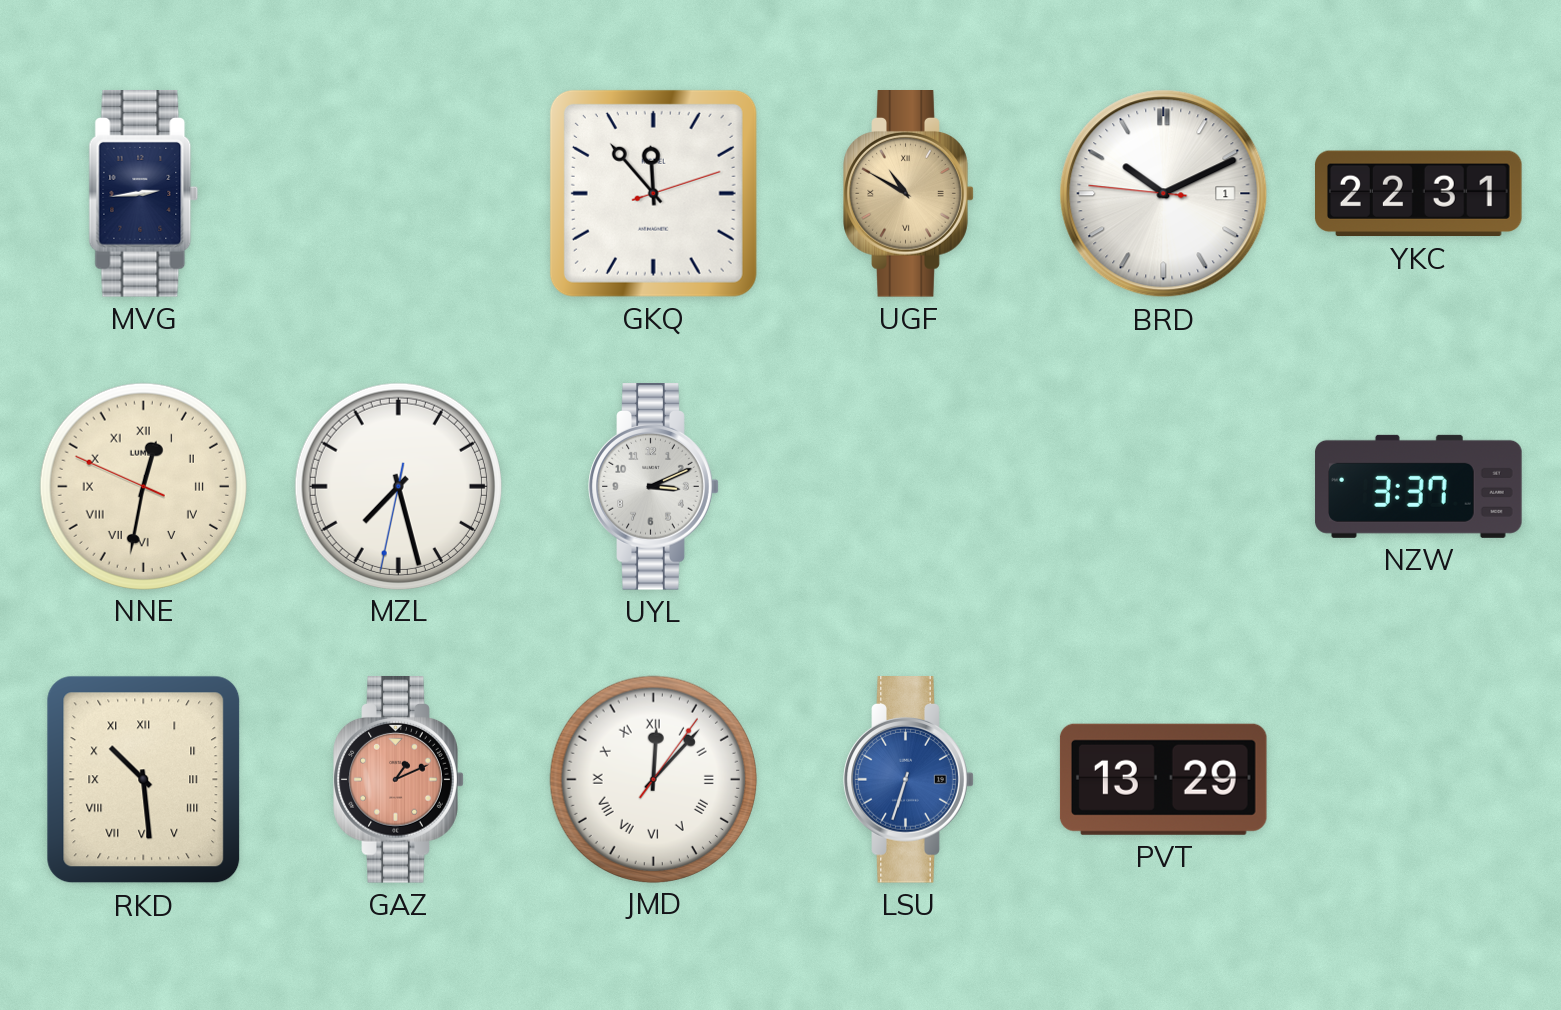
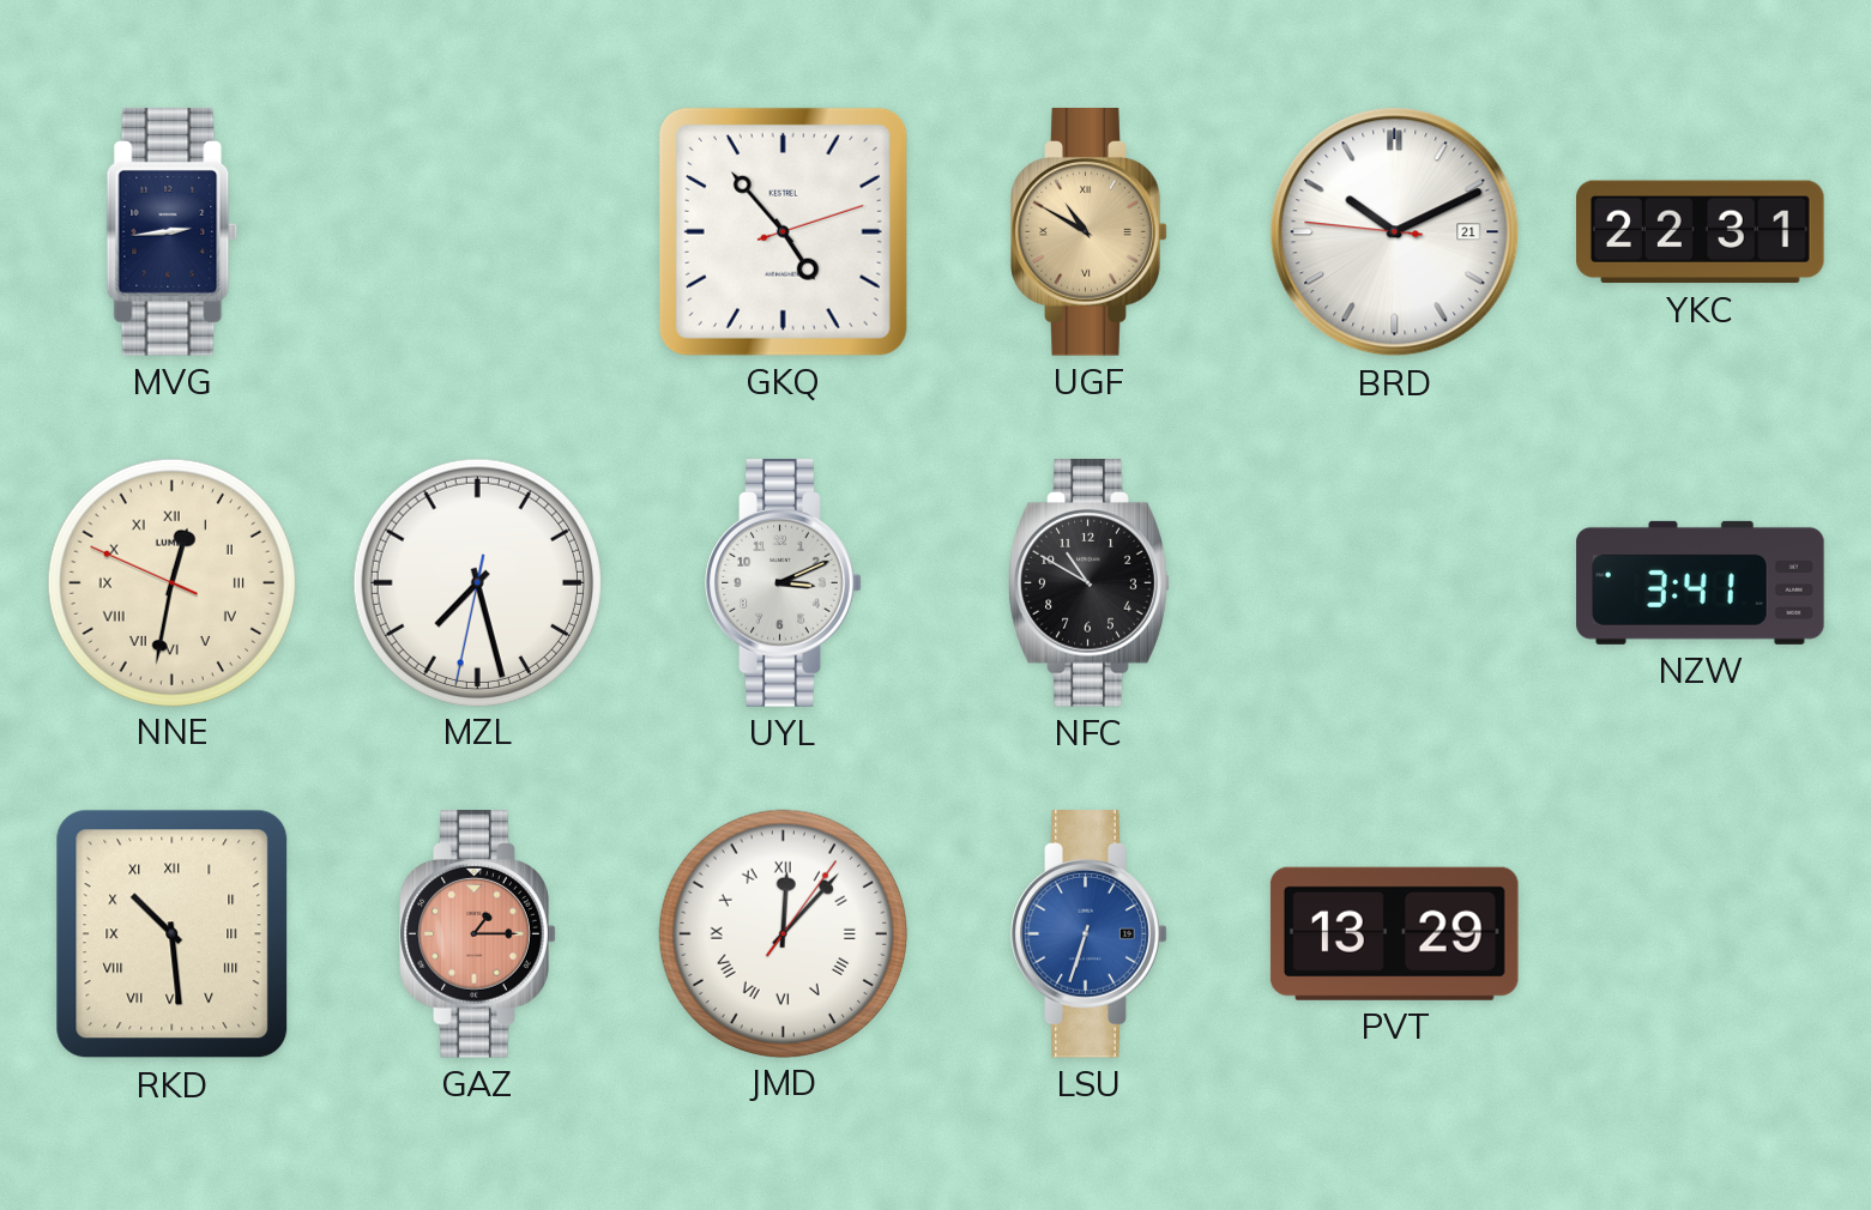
GKQ: 11:53 -> 4:53 (783, 231)
BRD date: 1 -> 21 (1395, 232)
NFC: none -> 10:50 (1090, 583)
NZW: 3:37 -> 3:41 (1701, 582)
GAZ: 1:11 -> 1:15 (478, 934)
